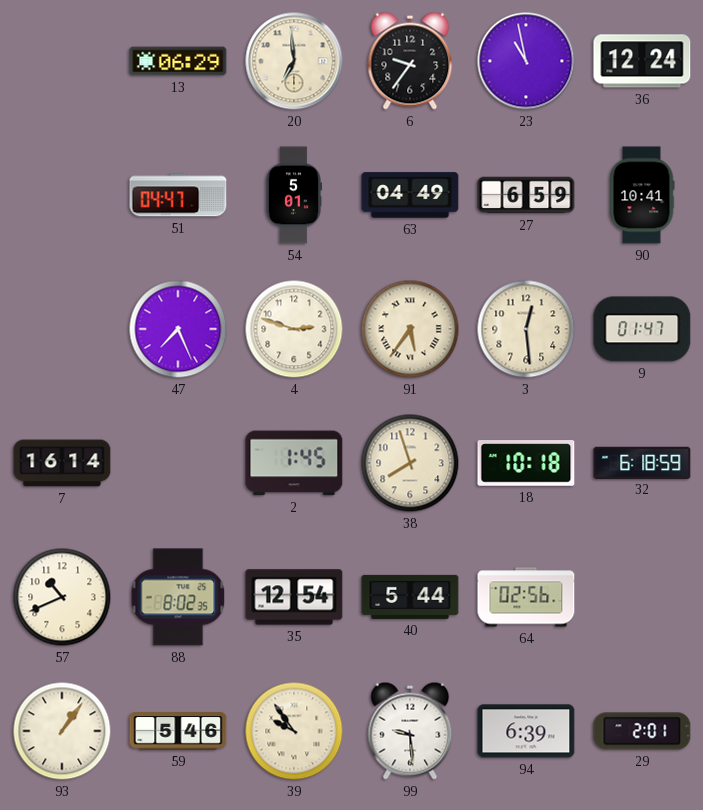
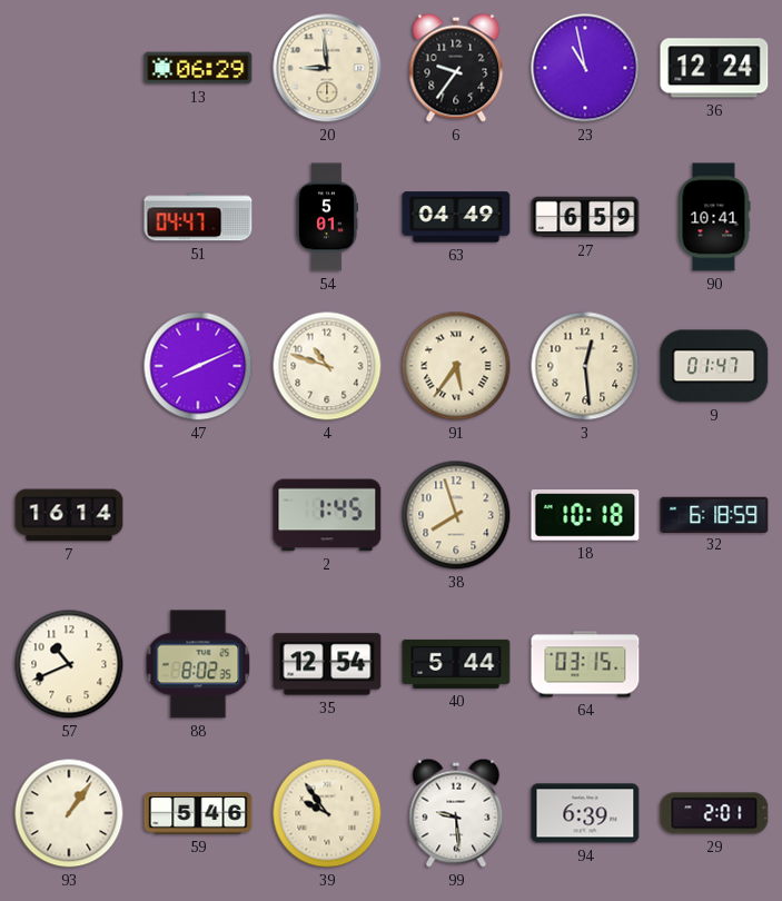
20: 6:59 -> 8:59 (327, 68)
47: 7:26 -> 8:11 (198, 366)
4: 2:48 -> 10:48 (327, 366)
64: 02:56 -> 03:15 (585, 664)
